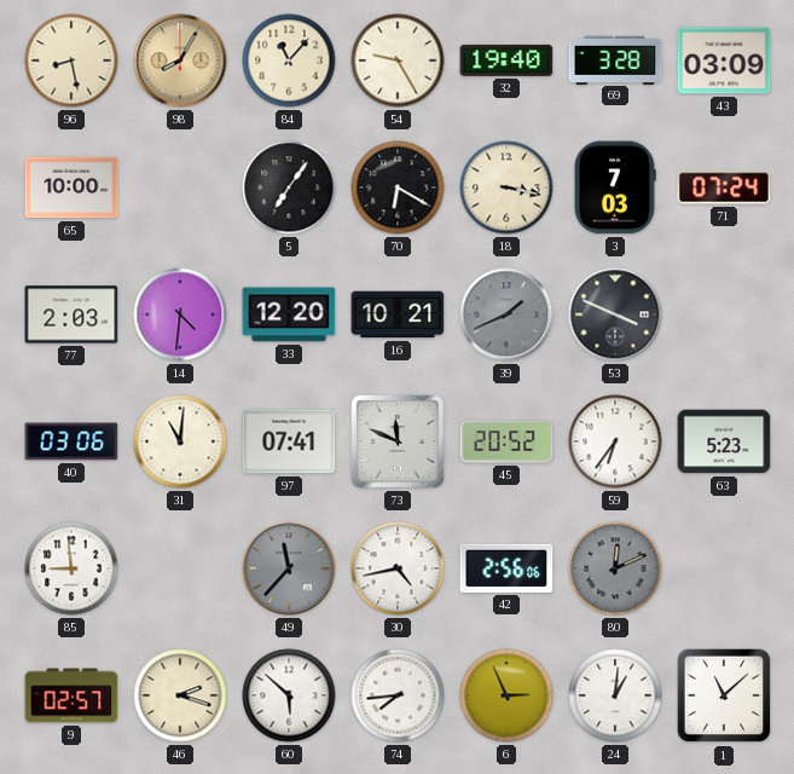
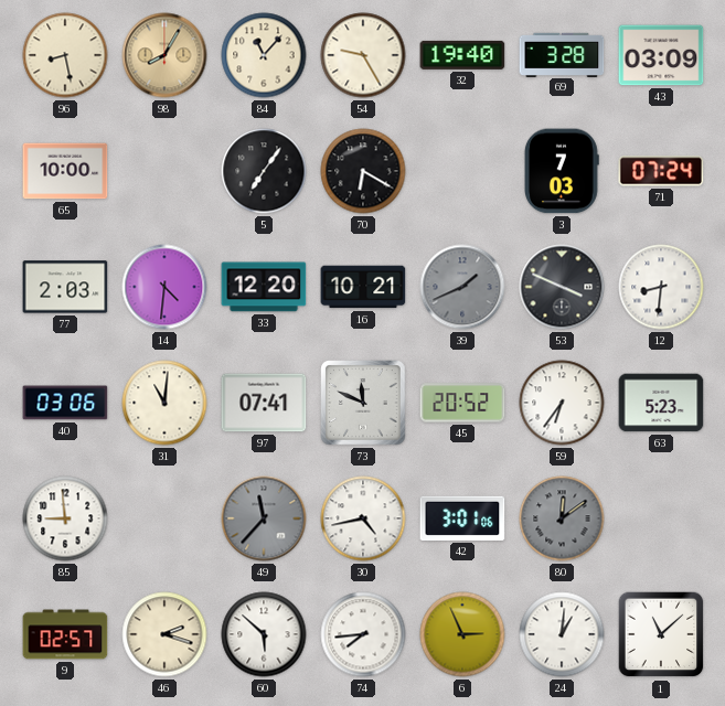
18: 3:17 -> none (506, 187)
12: none -> 8:31 (661, 287)
42: 2:56 -> 3:01 (462, 518)
80: 12:11 -> 12:09 (562, 518)
